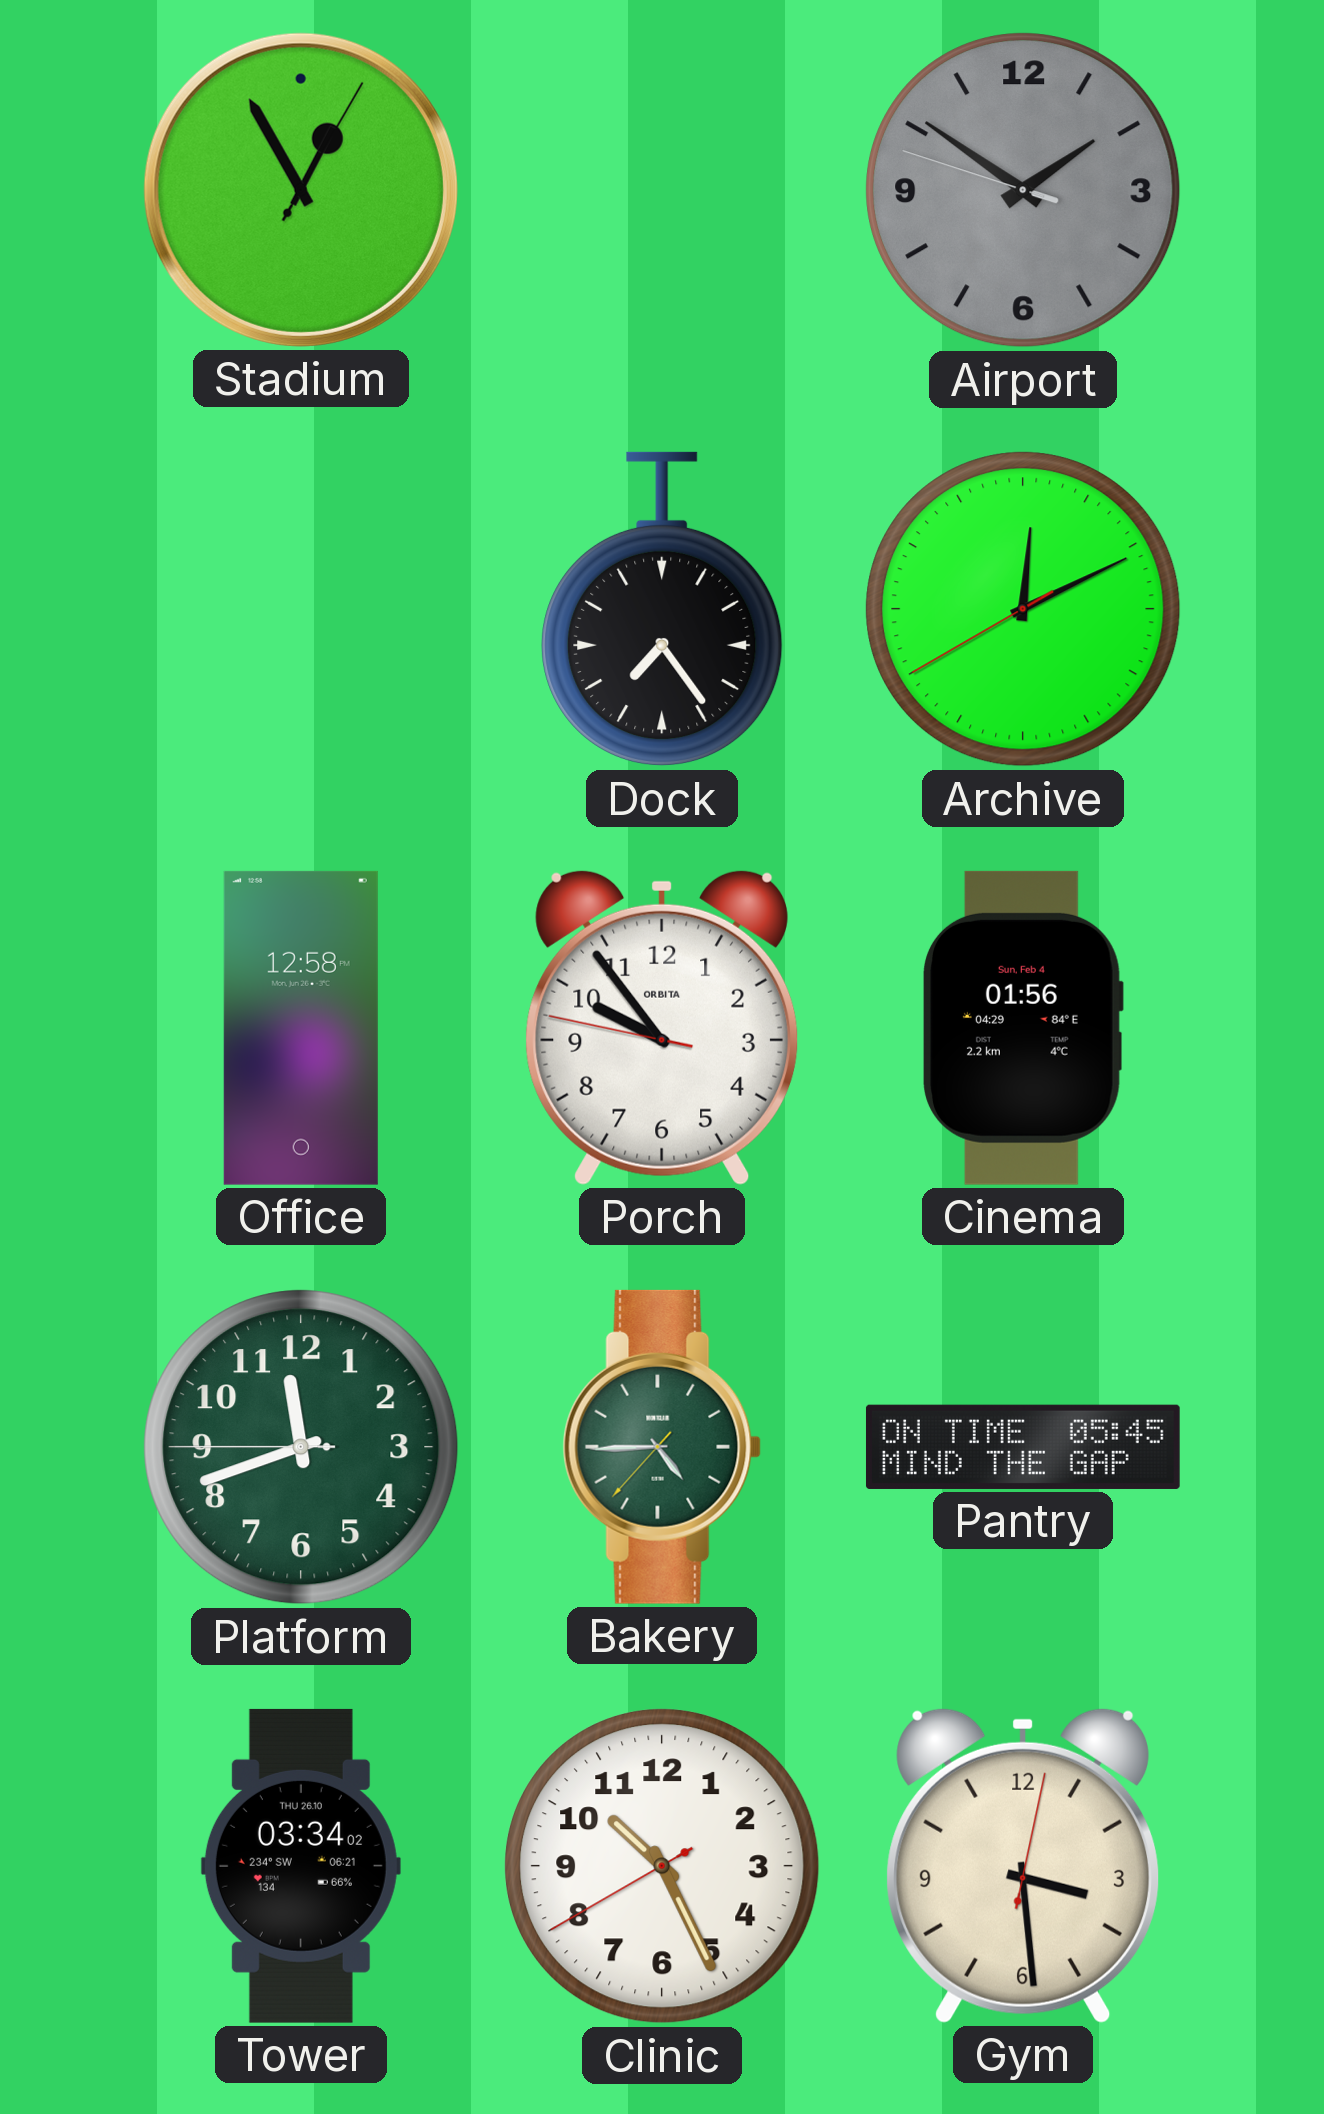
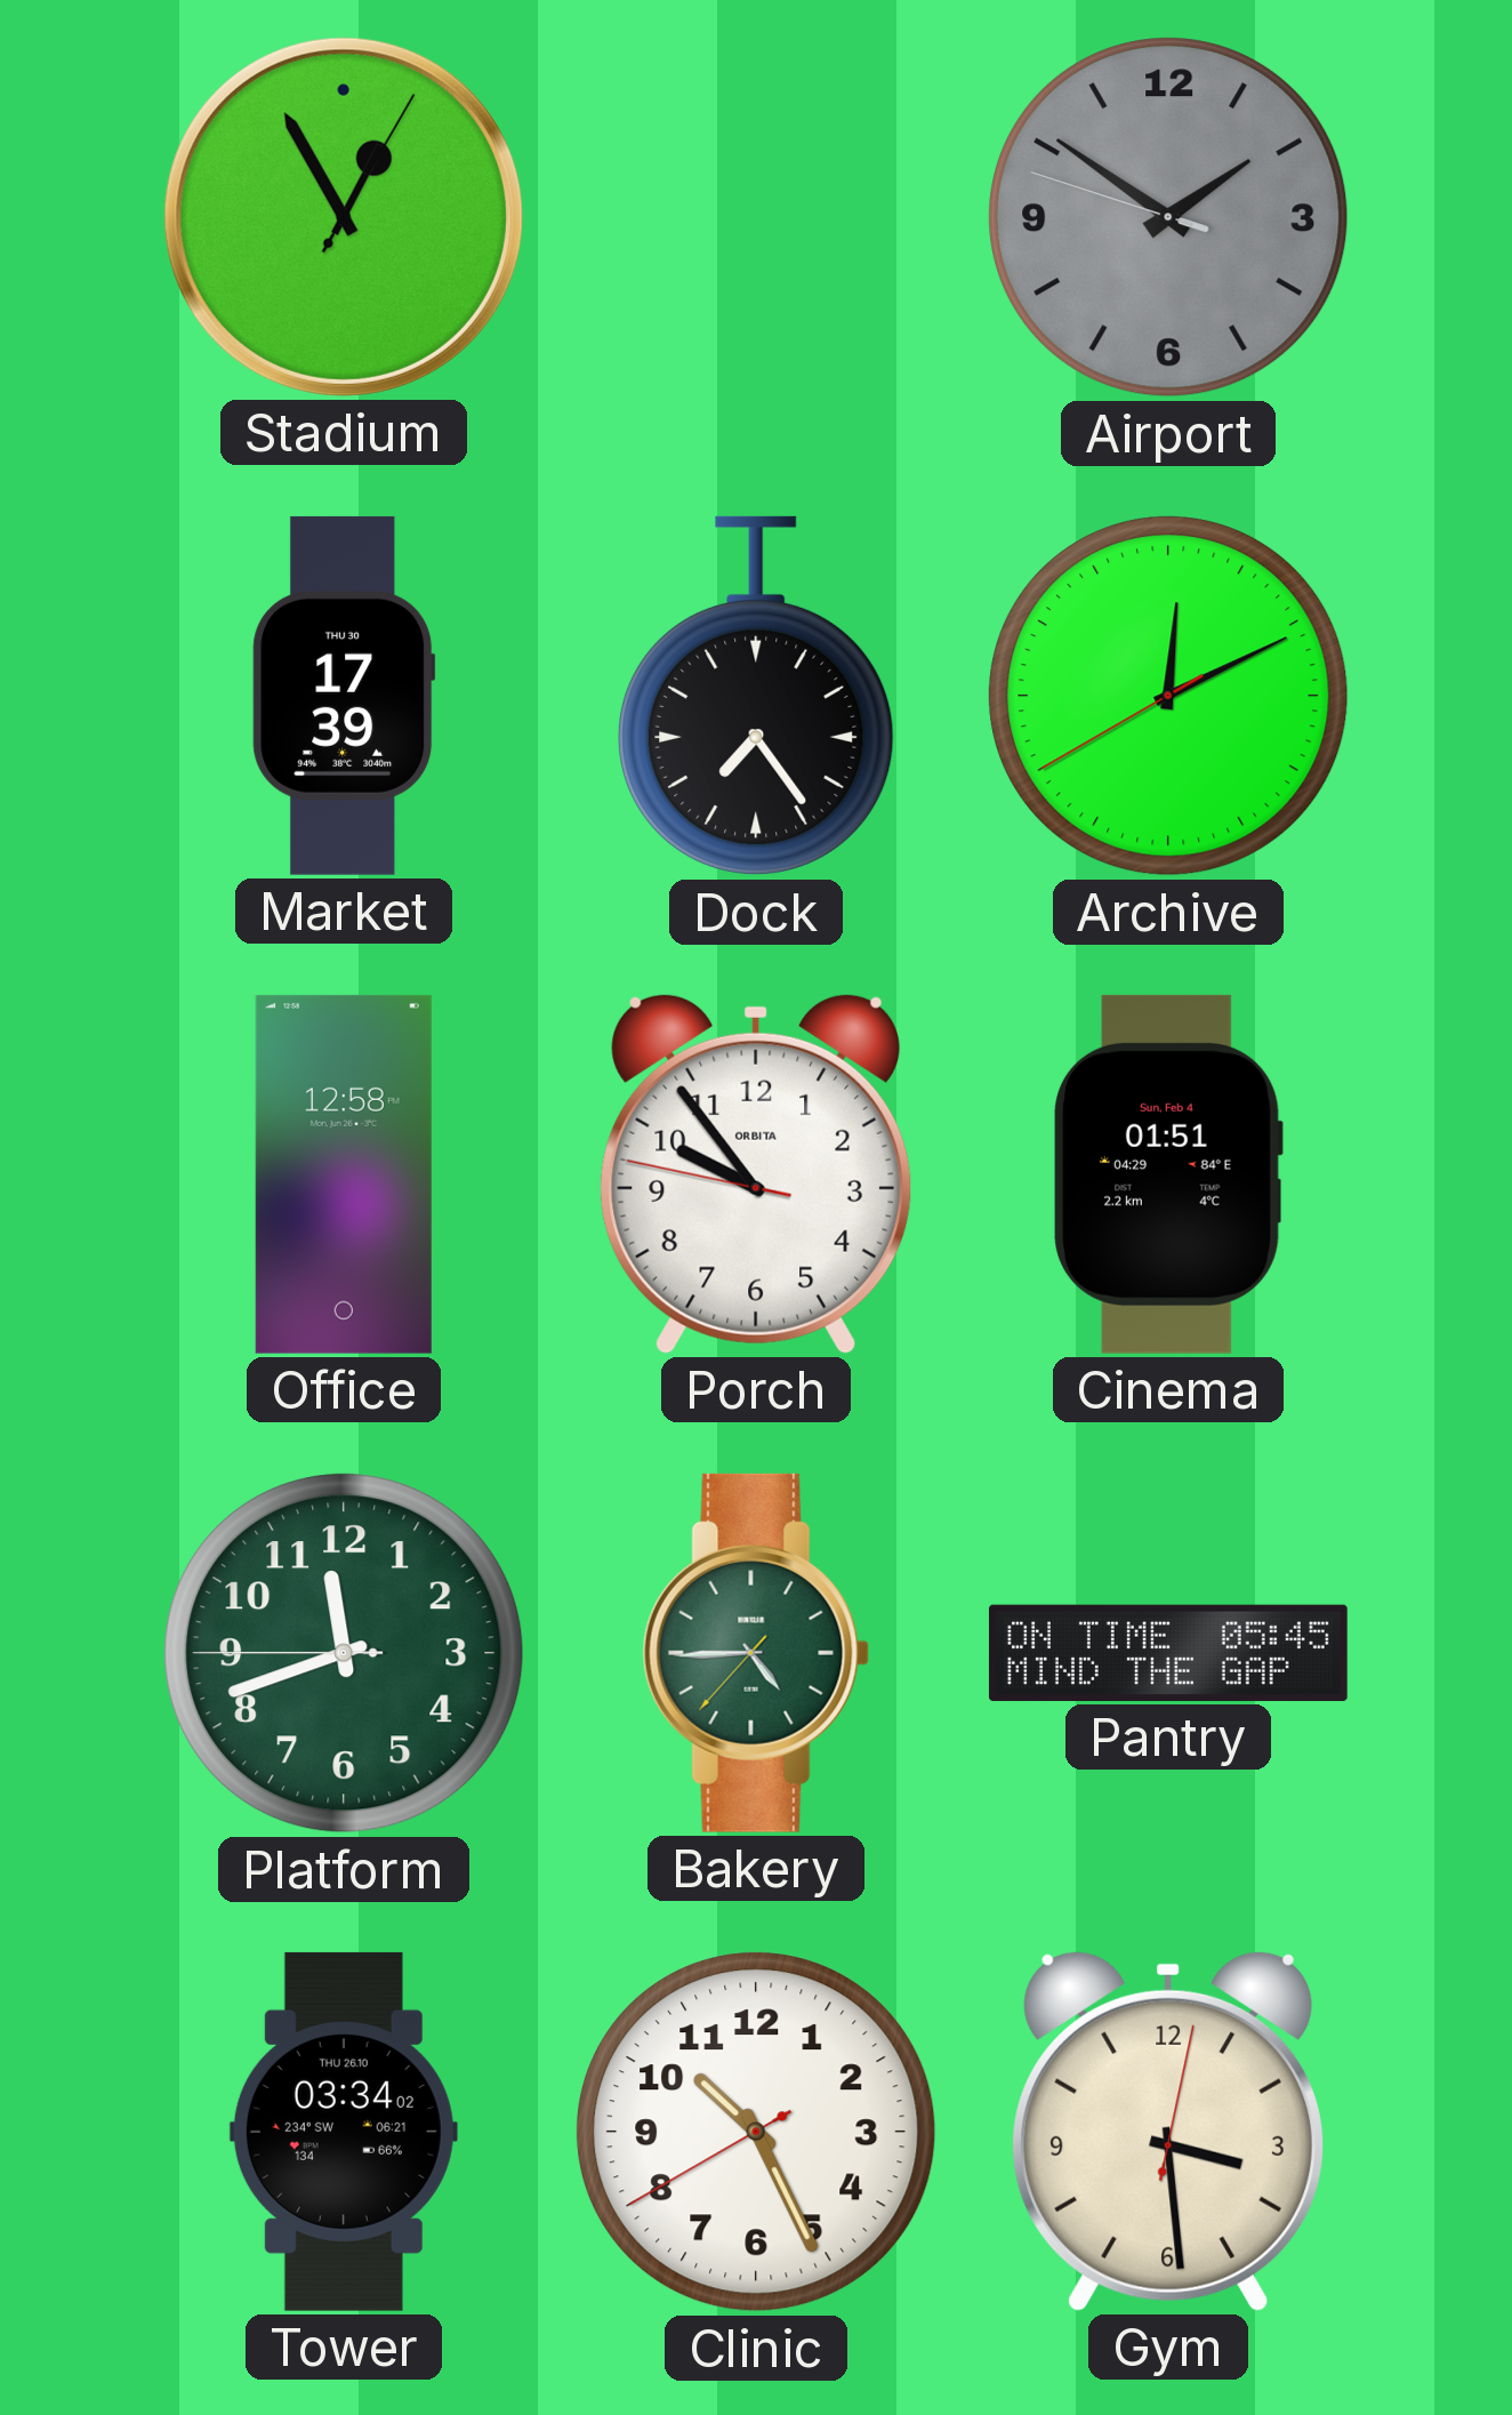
Market: none -> 17:39 (344, 696)
Cinema: 01:56 -> 01:51 (1168, 1174)
